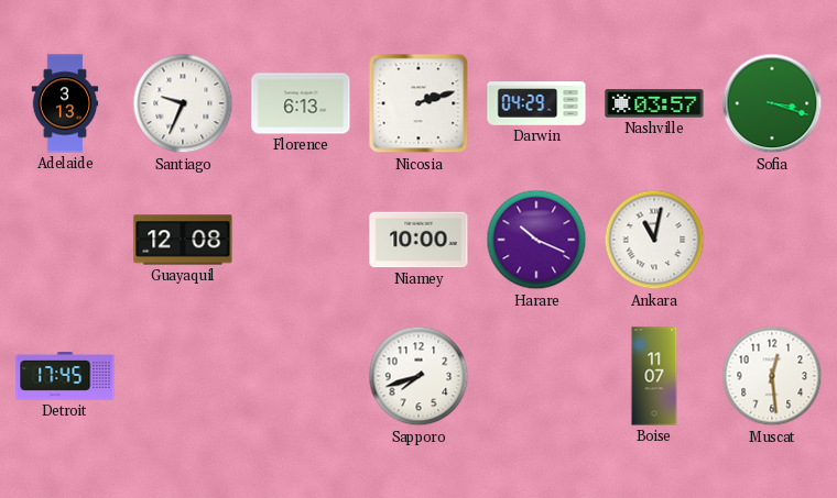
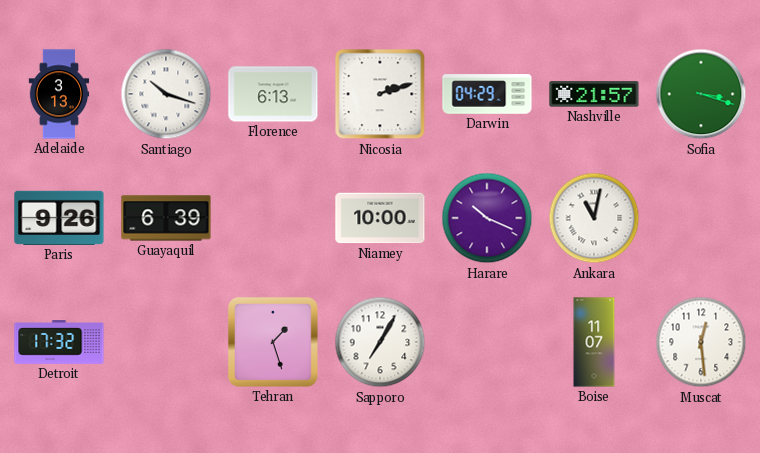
Santiago: 9:34 -> 10:18 (166, 94)
Nashville: 03:57 -> 21:57 (594, 94)
Paris: none -> 9:26 (59, 218)
Guayaquil: 12:08 -> 6:39 (166, 218)
Detroit: 17:45 -> 17:32 (59, 342)
Tehran: none -> 1:27 (273, 342)
Sapporo: 7:42 -> 7:05 (380, 342)
